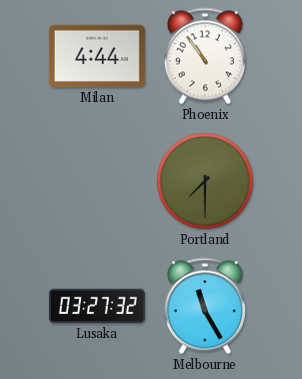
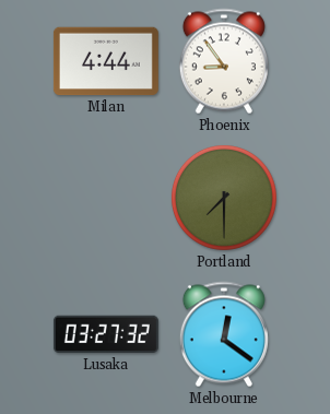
Phoenix: 10:54 -> 8:54 (224, 61)
Melbourne: 11:25 -> 12:21 (224, 334)
